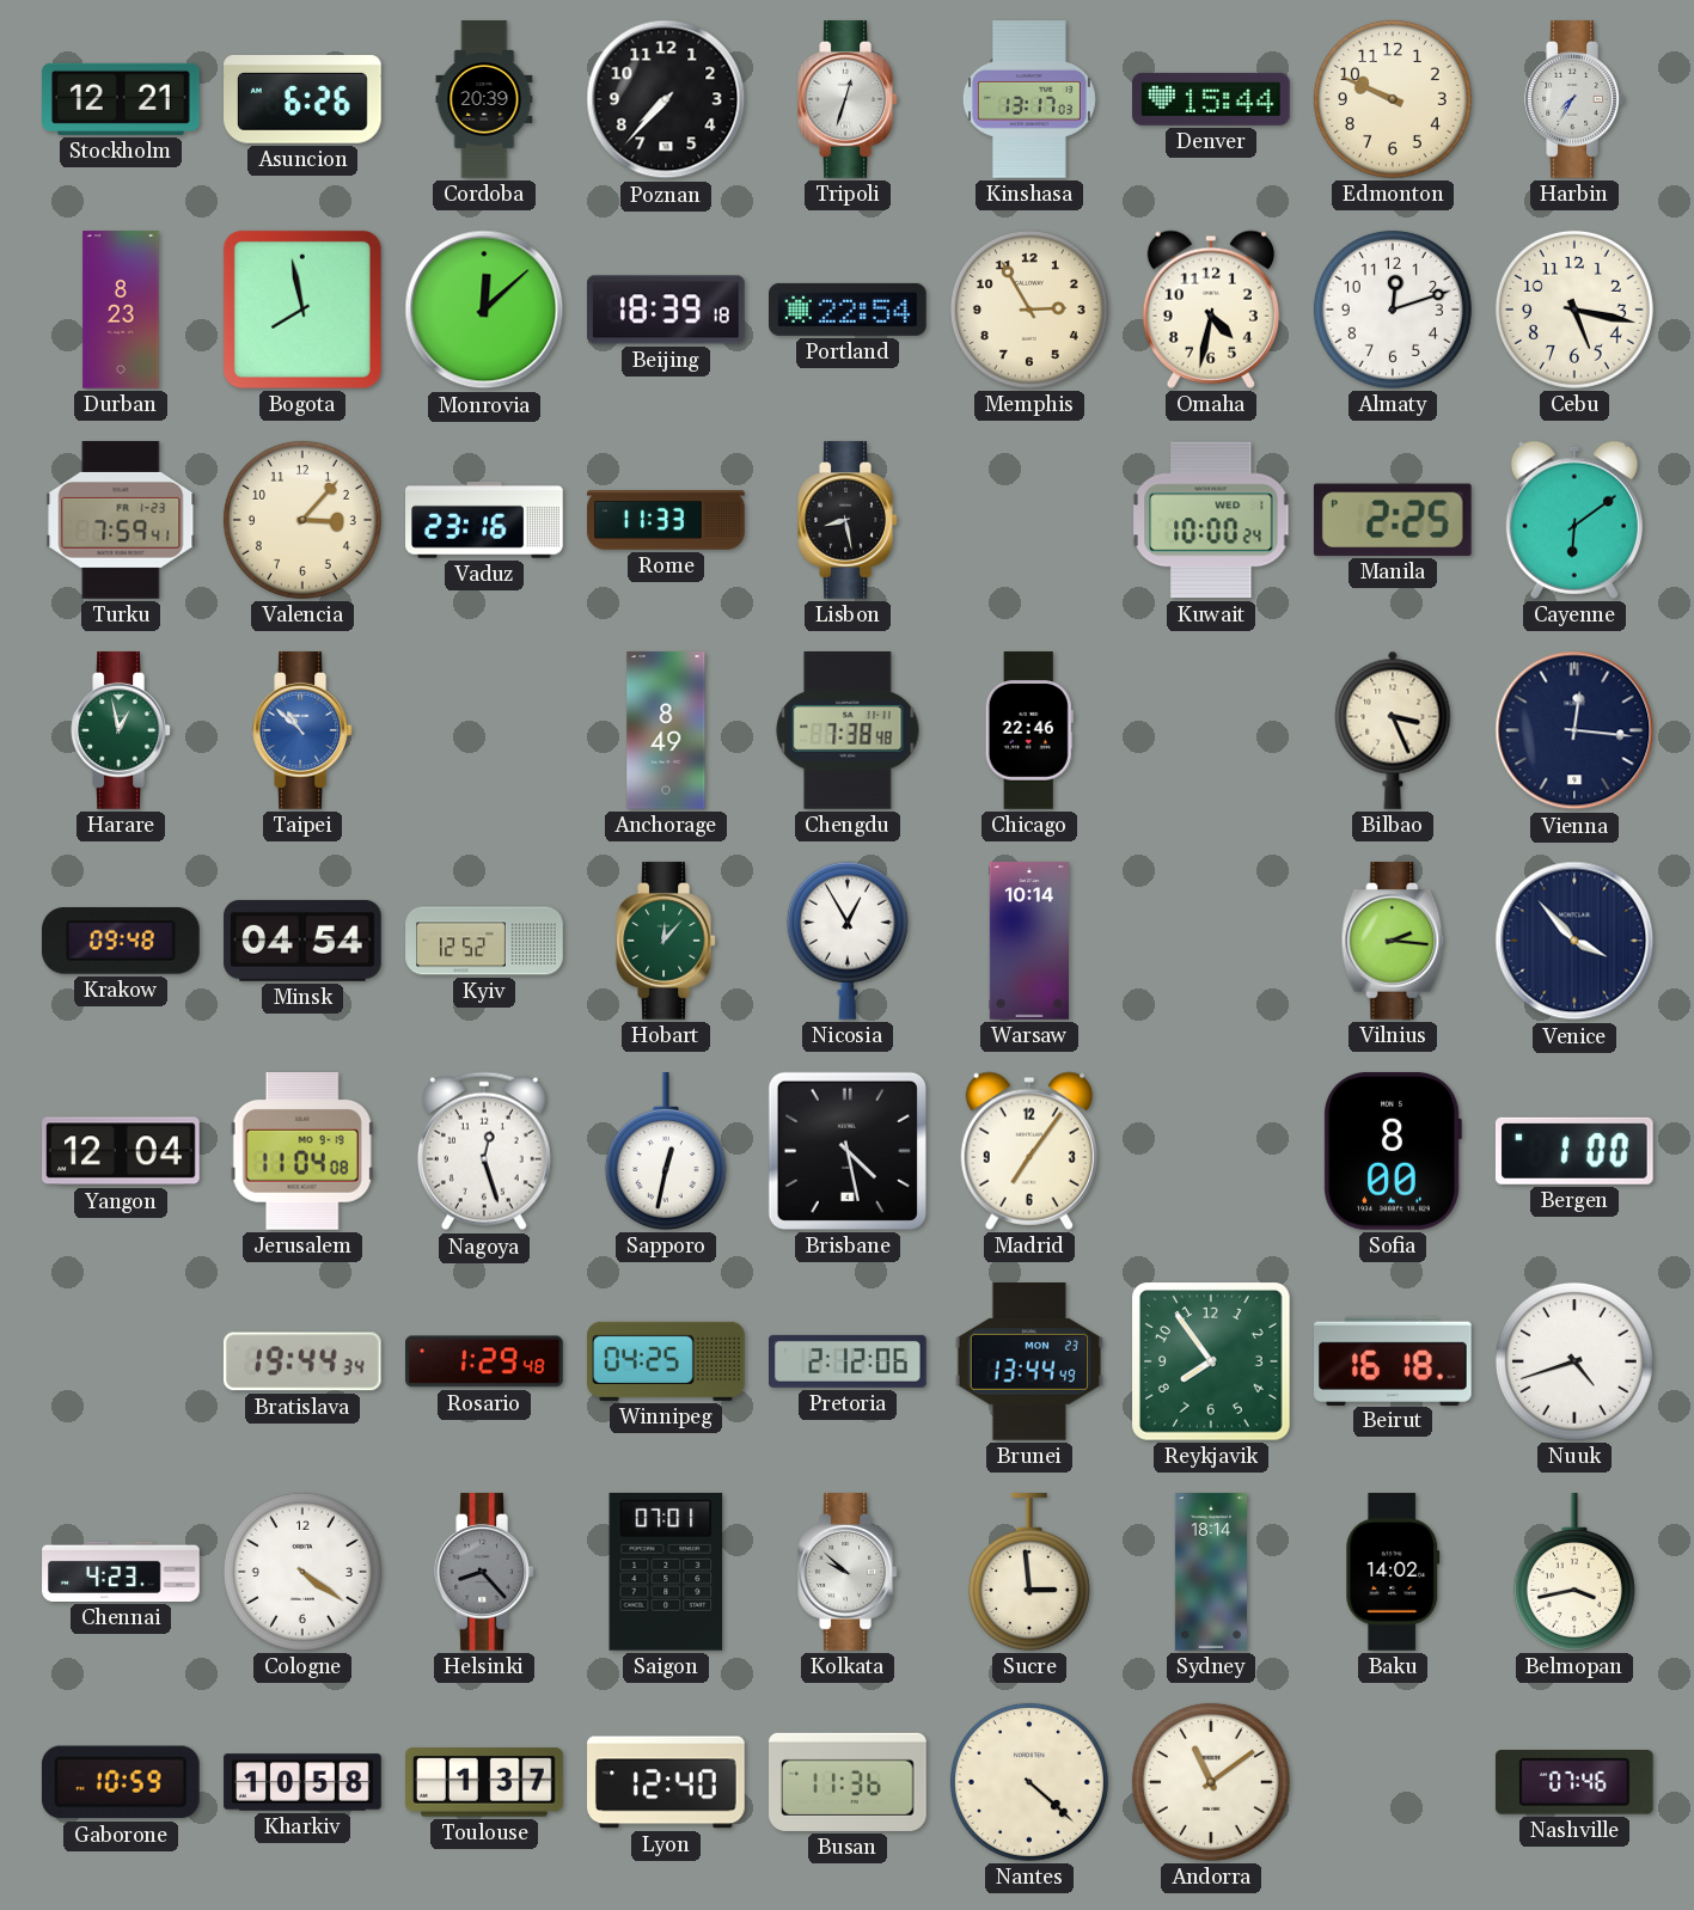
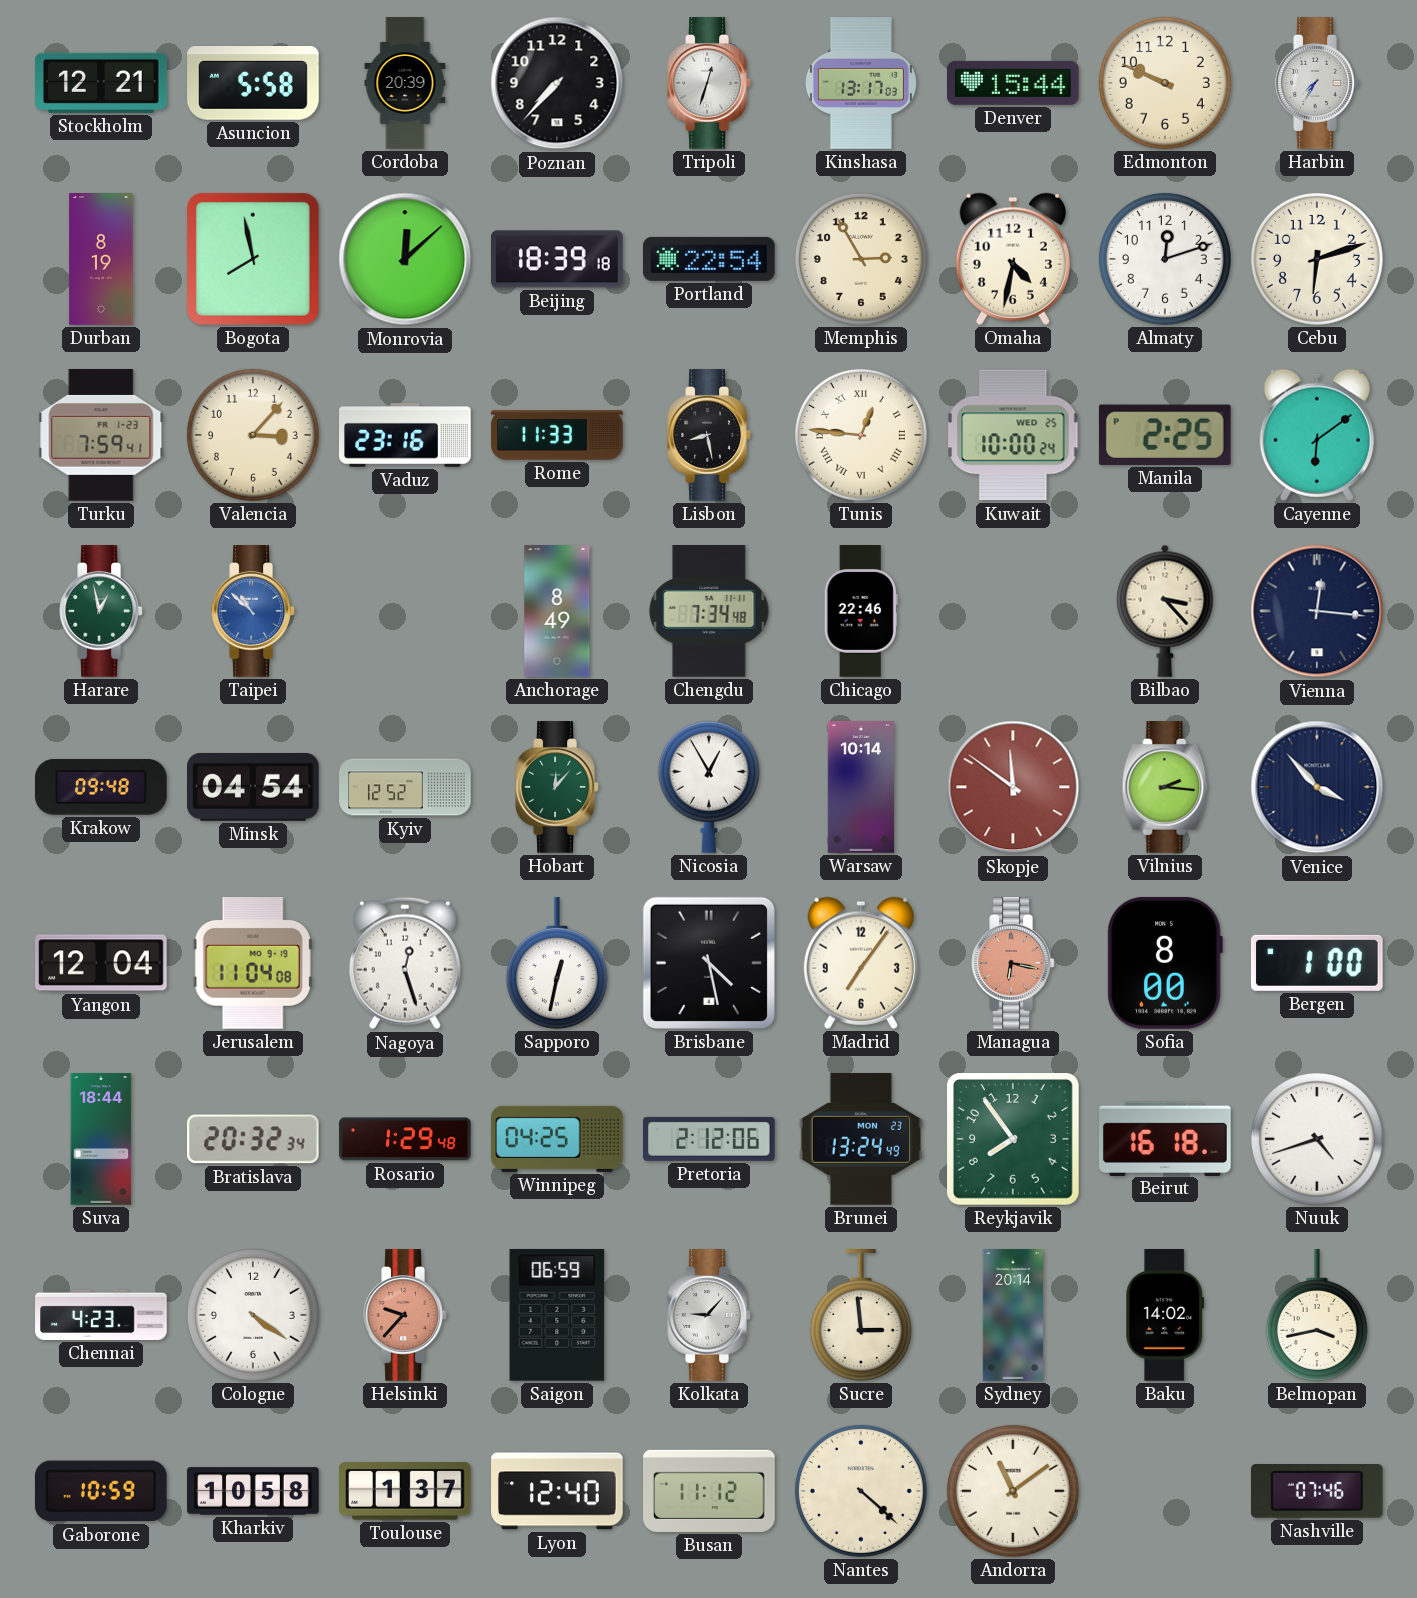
Asuncion: 6:26 -> 5:58 (253, 84)
Durban: 8:23 -> 8:19 (101, 259)
Cebu: 5:17 -> 6:12 (1317, 259)
Tunis: none -> 12:46 (861, 435)
Kuwait date: WED 1 -> WED 25 (1013, 435)
Chengdu: 7:38 -> 7:34 (709, 612)
Bilbao: 3:26 -> 3:23 (1165, 611)
Skopje: none -> 11:51 (1013, 787)
Managua: none -> 6:17 (1013, 963)
Suva: none -> 18:44 (101, 1139)
Bratislava: 19:44 -> 20:32 (253, 1139)
Brunei: 13:44 -> 13:24 (861, 1140)
Helsinki: 8:23 -> 9:37 (405, 1315)
Helsinki dial: grey -> salmon (405, 1315)
Saigon: 07:01 -> 06:59 (557, 1315)
Kolkata: 9:52 -> 9:07 (709, 1315)
Sydney: 18:14 -> 20:14 (1013, 1315)
Busan: 11:36 -> 11:12 (709, 1491)
